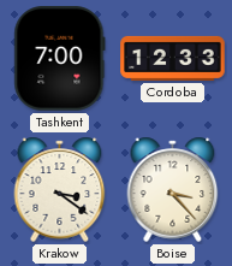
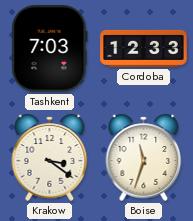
Tashkent: 7:00 -> 7:03 (50, 49)
Boise: 3:23 -> 11:33 (144, 157)
